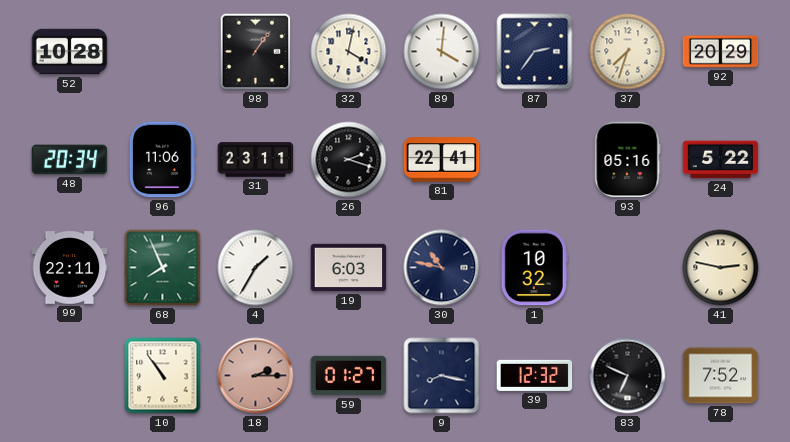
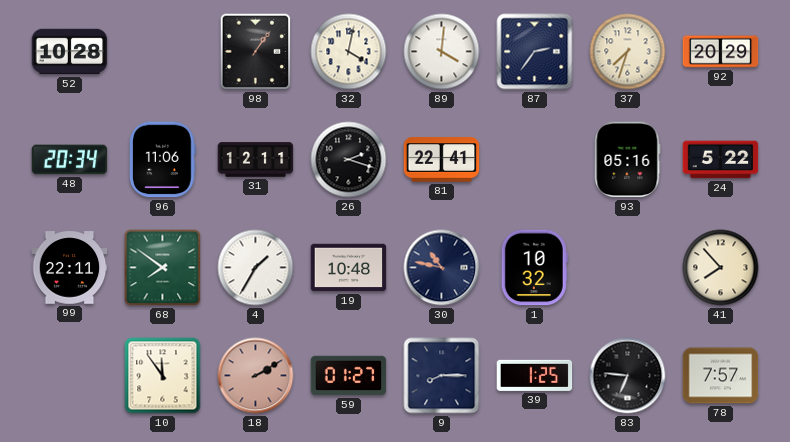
31: 23:11 -> 12:11 (256, 160)
68: 7:56 -> 7:51 (163, 268)
19: 6:03 -> 10:48 (349, 268)
41: 2:47 -> 7:53 (721, 268)
10: 10:54 -> 11:54 (163, 376)
18: 2:15 -> 2:10 (256, 376)
9: 8:17 -> 8:15 (442, 376)
39: 12:32 -> 1:25 (535, 375)
83: 6:49 -> 6:46 (628, 376)
78: 7:52 -> 7:57 (721, 376)
